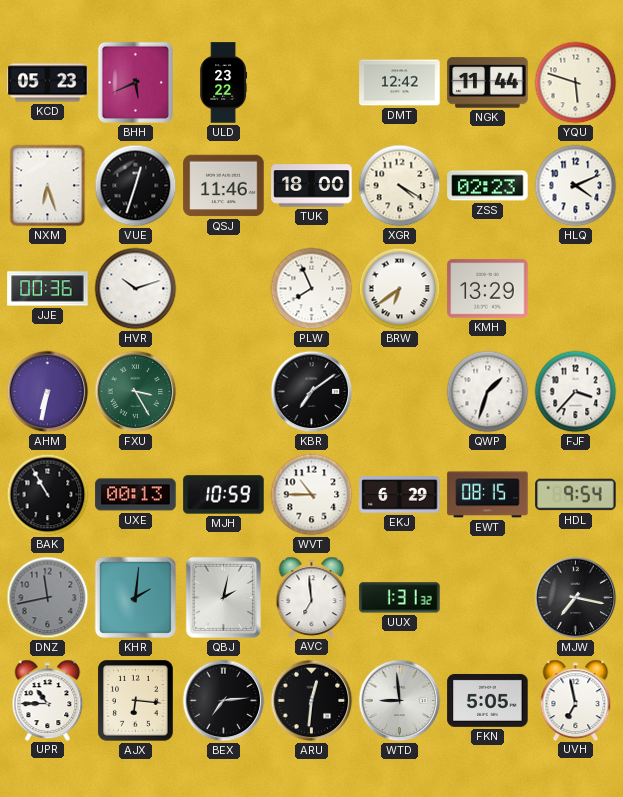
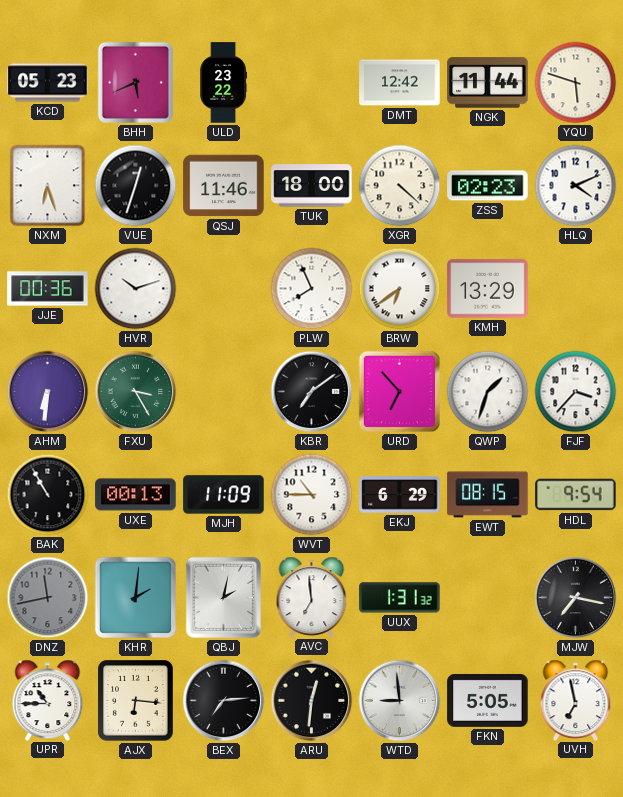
XGR: 4:20 -> 4:22 (400, 186)
AHM: 6:32 -> 6:31 (48, 392)
URD: none -> 6:53 (399, 391)
MJH: 10:59 -> 11:09 (224, 495)
